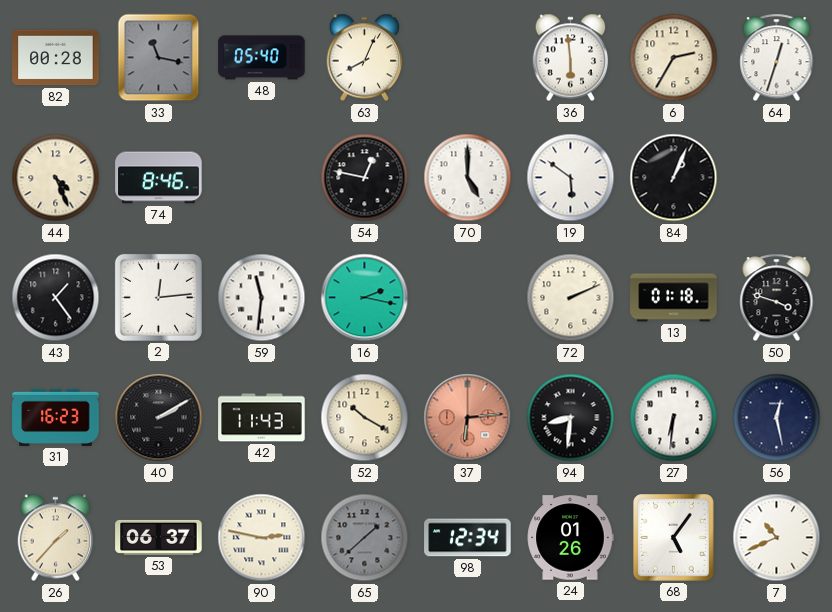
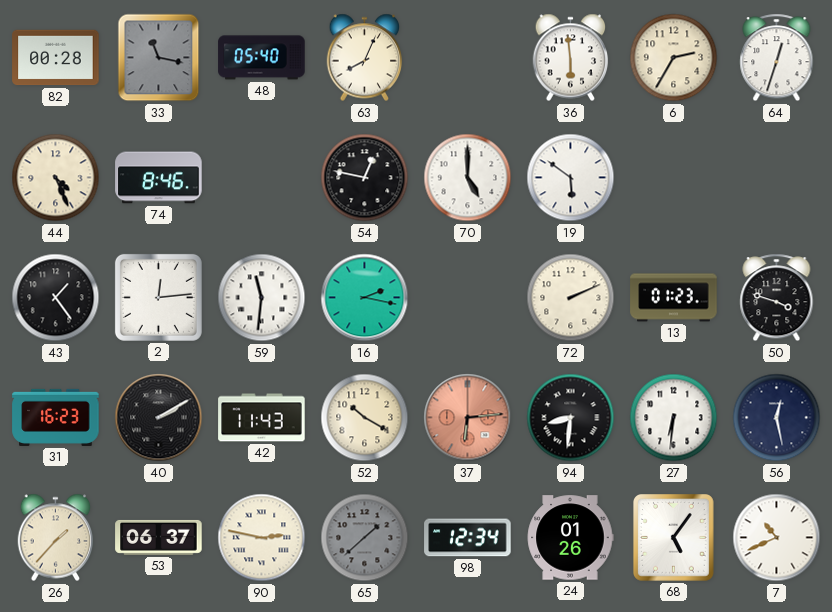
84: 1:04 -> none (674, 178)
13: 01:18 -> 01:23 (674, 298)
